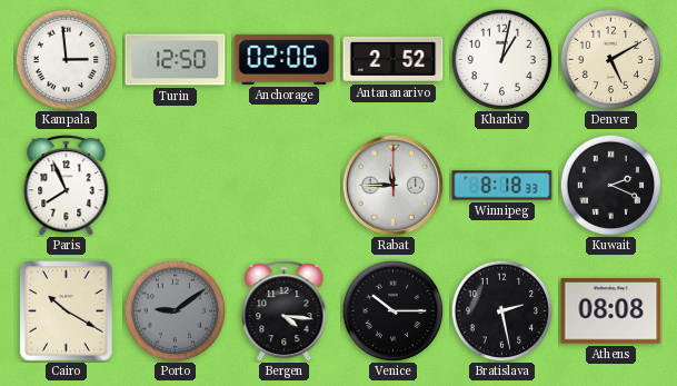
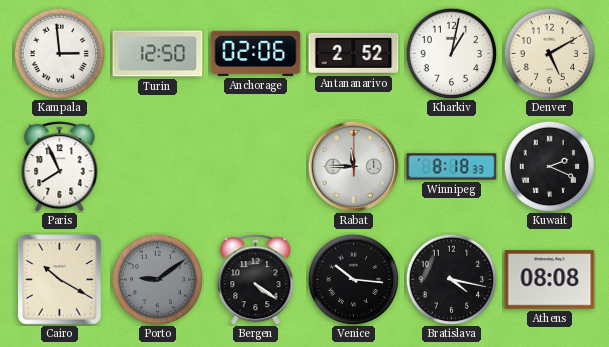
Bergen: 4:16 -> 4:21 (256, 280)
Venice: 10:15 -> 10:16 (353, 279)
Bratislava: 2:28 -> 4:17 (451, 279)
